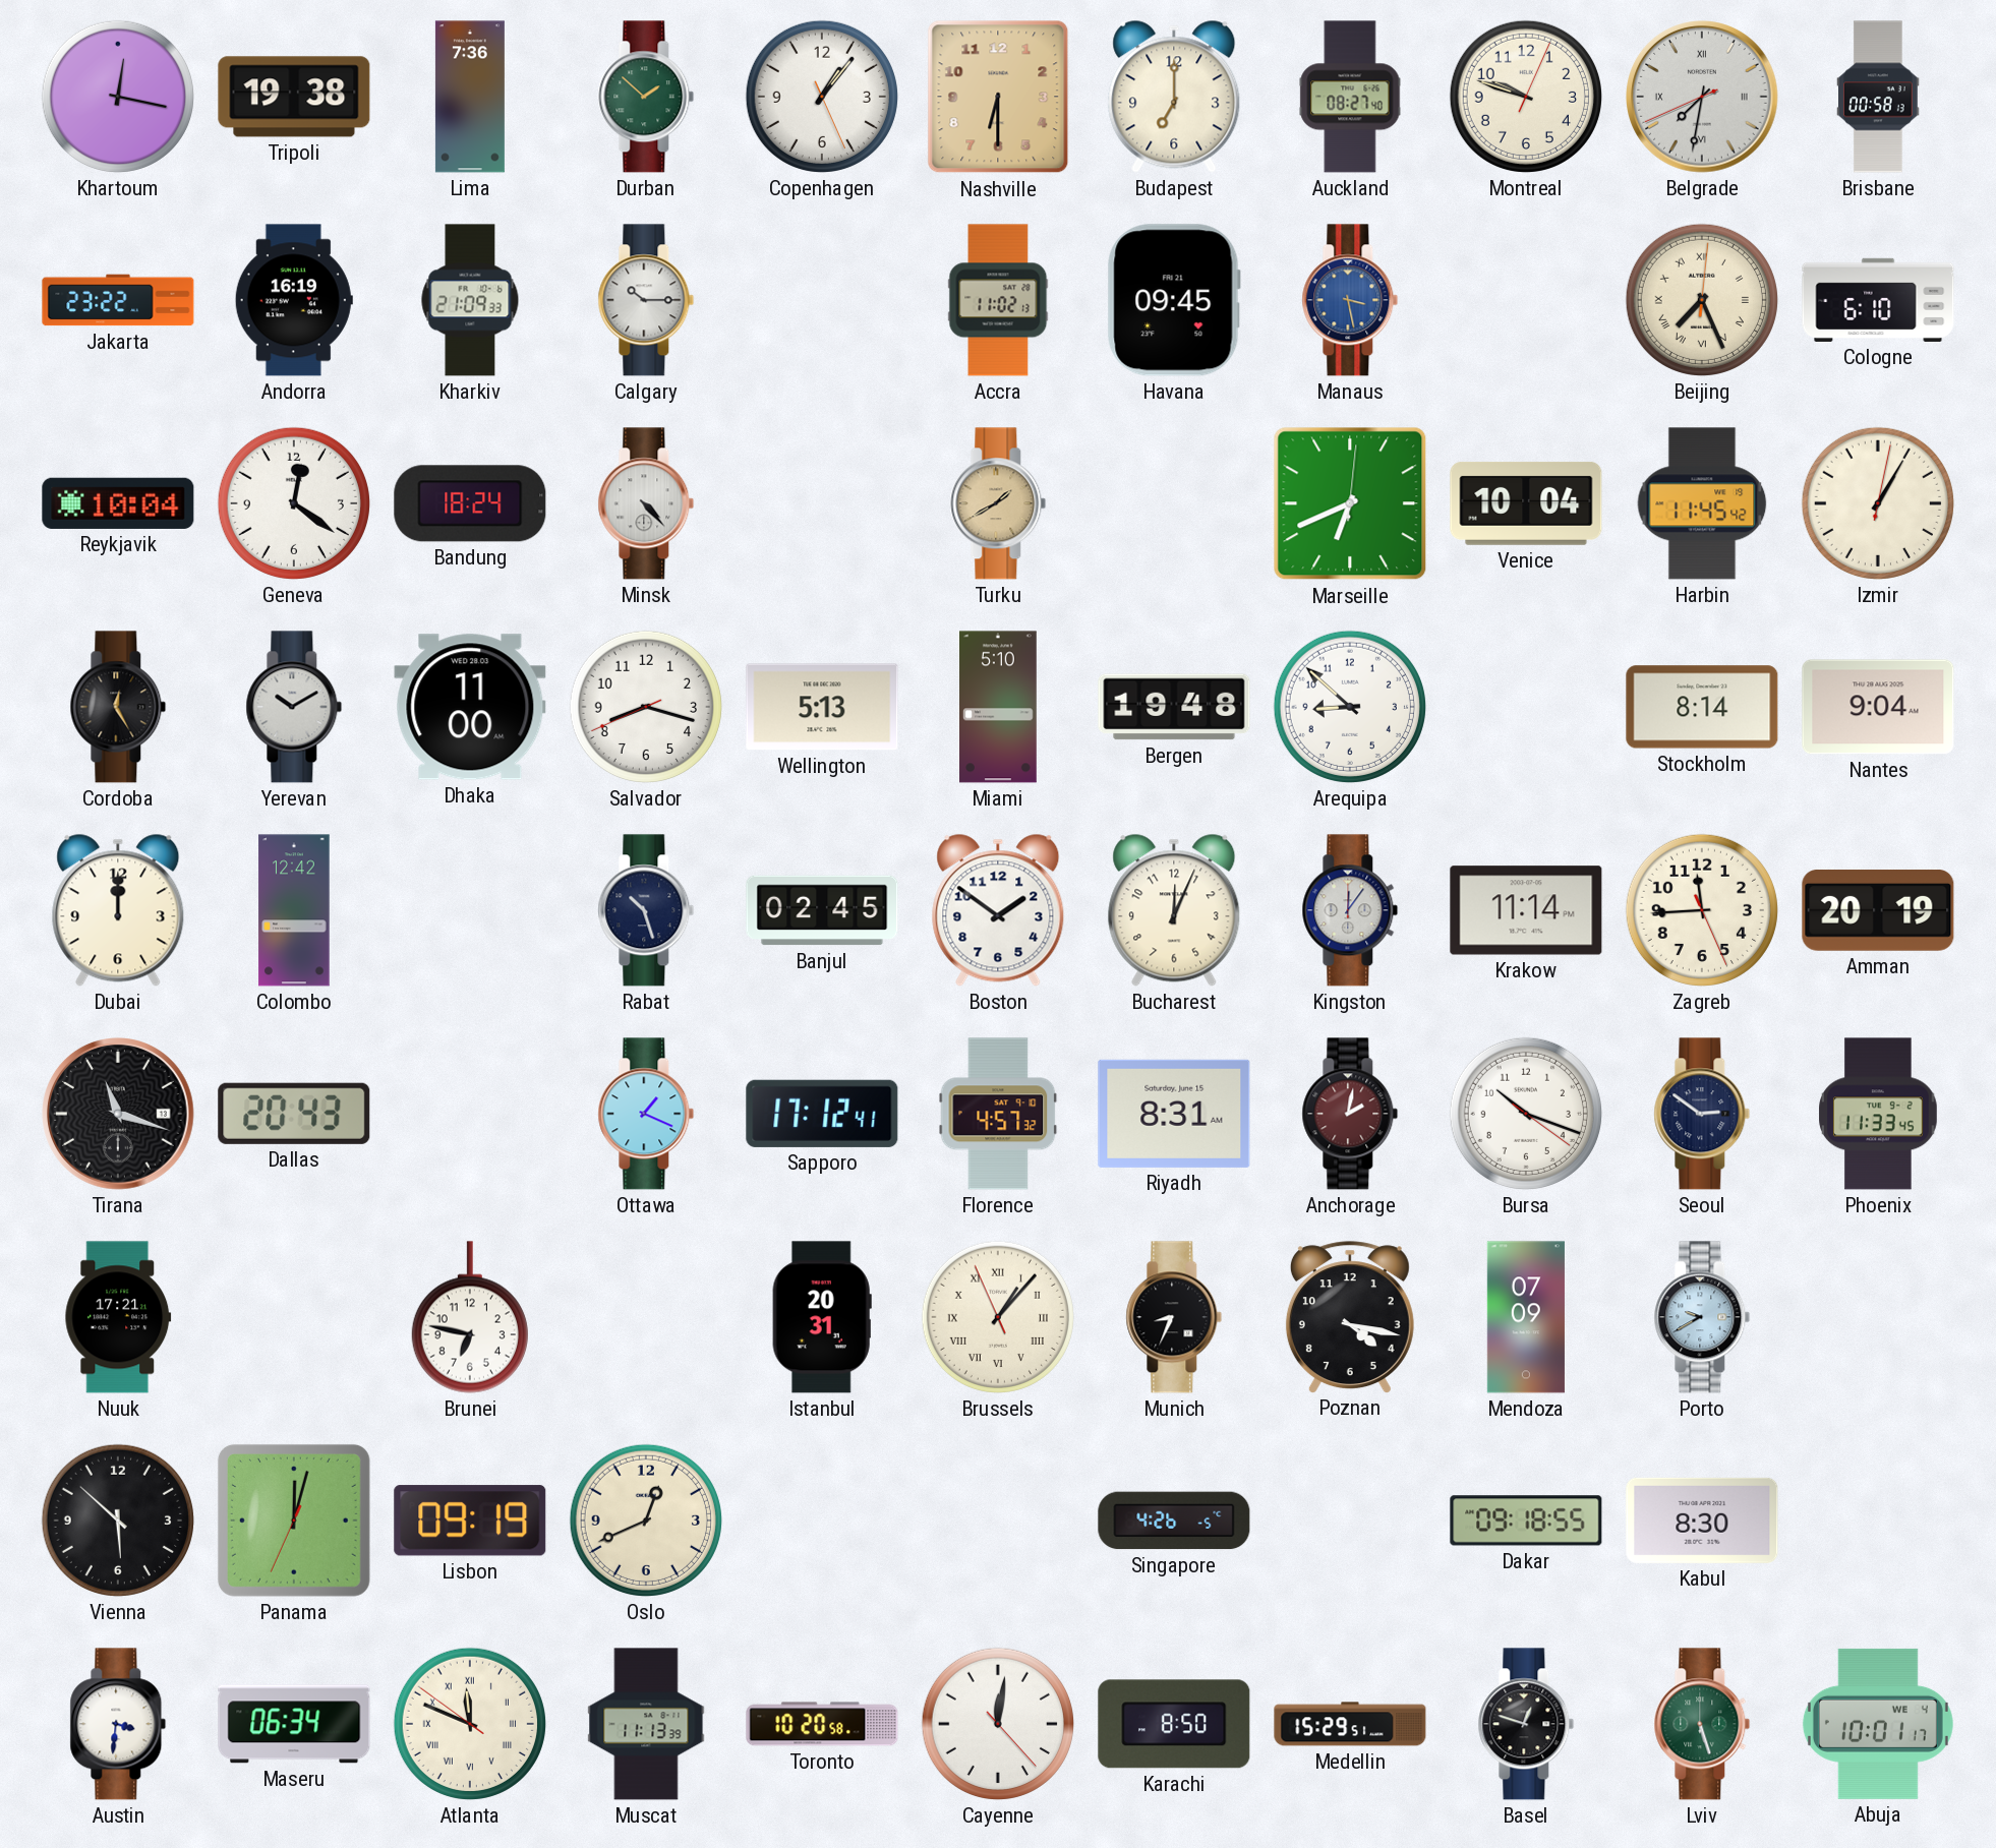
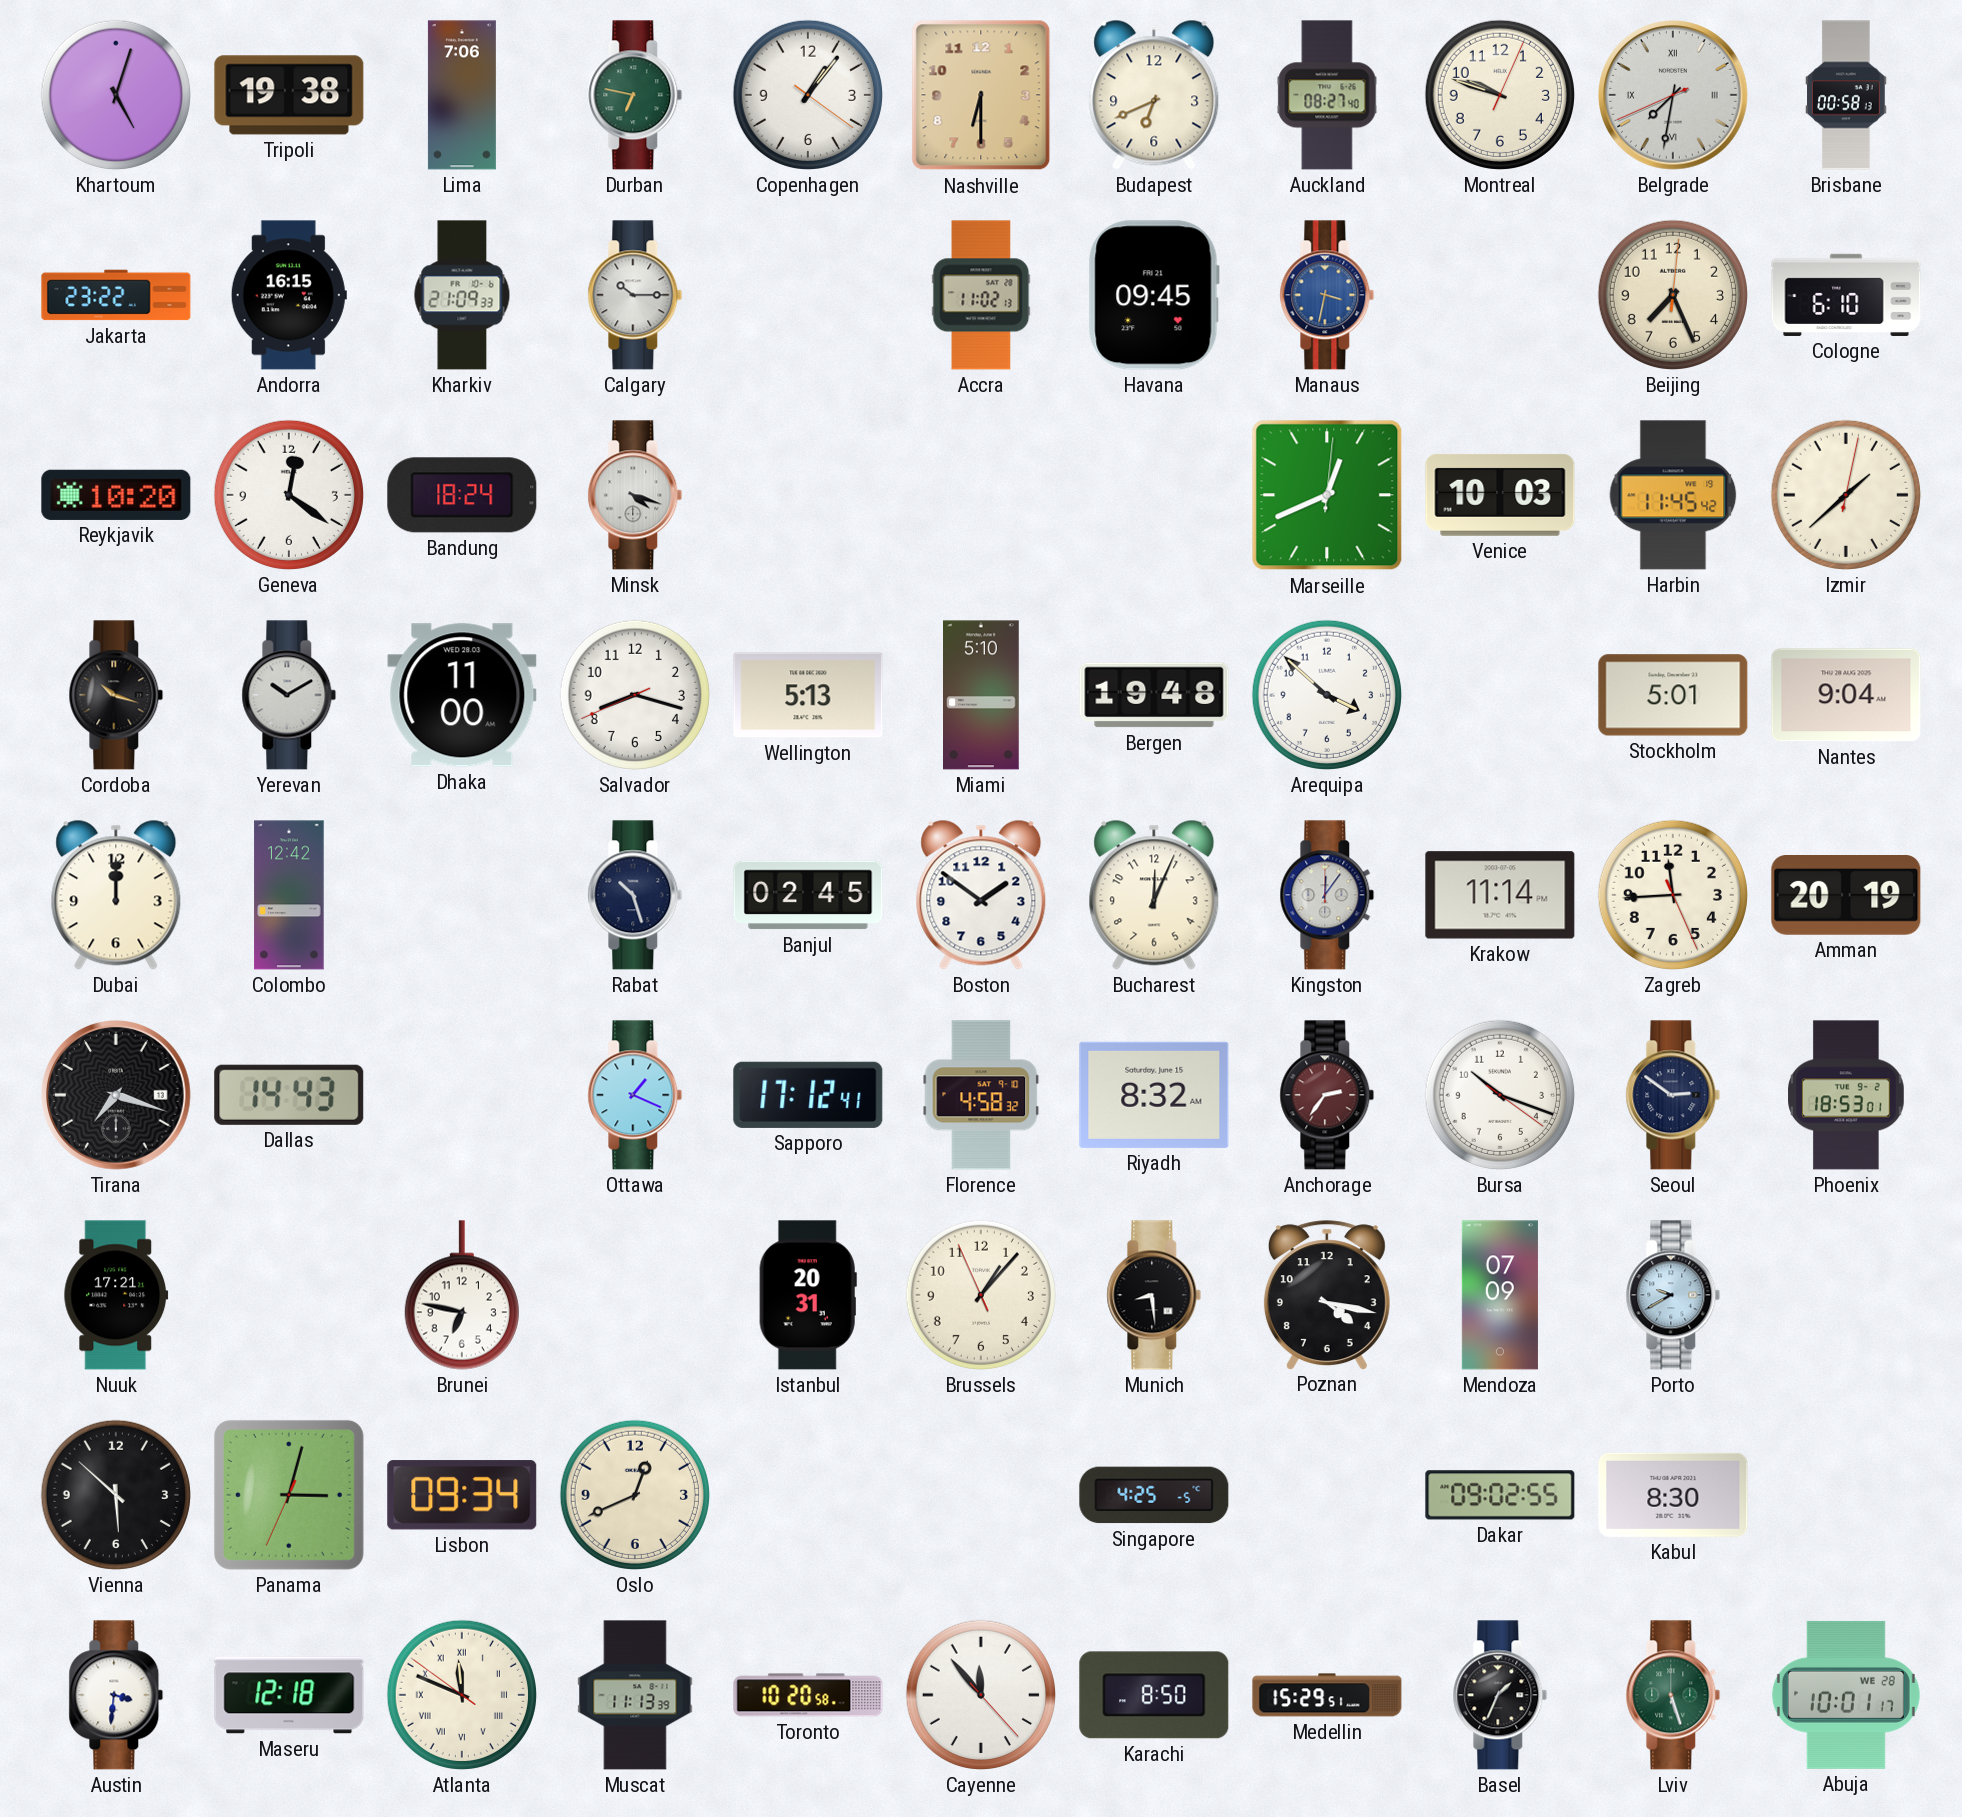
Khartoum: 12:17 -> 5:03 (116, 95)
Lima: 7:36 -> 7:06 (462, 95)
Durban: 1:52 -> 6:47 (635, 95)
Copenhagen: 1:06:26 -> 1:06:21 (808, 95)
Budapest: 7:00 -> 6:41 (1154, 95)
Andorra: 16:19 -> 16:15 (289, 295)
Manaus: 3:28 -> 3:32 (1327, 295)
Beijing numerals: Roman -> Arabic (1673, 295)
Reykjavik: 10:04 -> 10:20 (116, 495)
Minsk: 4:23 -> 4:18 (635, 495)
Turku: 1:40 -> none (998, 503)
Marseille: 6:41 -> 12:41 (1327, 495)
Venice: 10:04 -> 10:03 (1500, 495)
Izmir: 1:05 -> 1:38 (1846, 495)
Cordoba: 12:25 -> 10:18 (116, 695)
Arequipa: 8:52 -> 3:52 (1327, 695)
Stockholm: 8:14 -> 5:01 (1673, 695)
Tirana: 11:18 -> 7:18 (116, 1095)
Dallas: 20:43 -> 14:43 (289, 1095)
Florence: 4:57 -> 4:58 (981, 1095)
Riyadh: 8:31 -> 8:32 (1154, 1095)
Anchorage: 2:02 -> 2:36 (1327, 1095)
Phoenix: 11:33 -> 18:53 (1846, 1095)
Brussels numerals: Roman -> Arabic (981, 1295)
Munich: 8:34 -> 8:29 (1154, 1295)
Panama: 12:02 -> 3:02 (289, 1495)
Lisbon: 09:19 -> 09:34 (462, 1495)
Singapore: 4:26 -> 4:25 (1154, 1495)
Dakar: 09:18 -> 09:02 (1500, 1495)
Maseru: 06:34 -> 12:18 (289, 1695)
Cayenne: 12:01 -> 11:53 (981, 1695)
Basel: 12:48 -> 1:34 (1500, 1695)
Abuja date: WE 4 -> WE 28 (1846, 1695)
